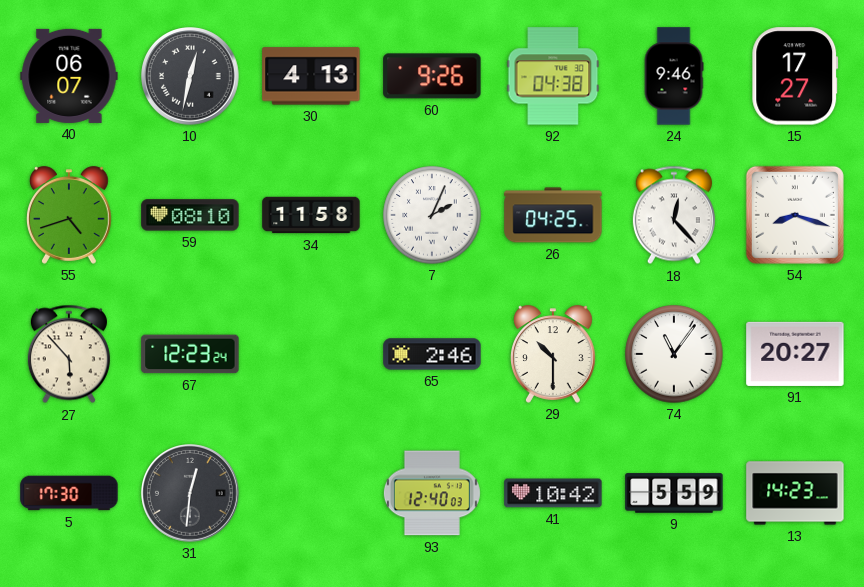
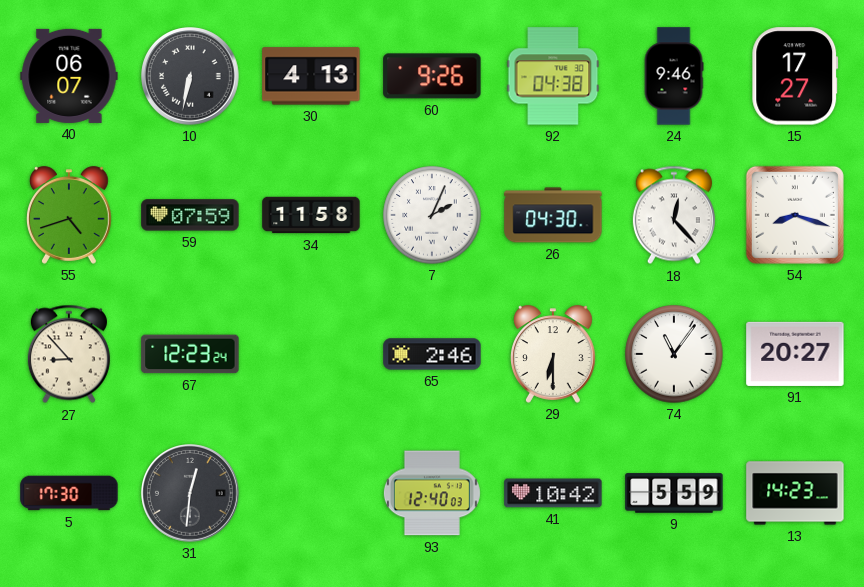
10: 12:32 -> 6:32 (190, 76)
59: 08:10 -> 07:59 (190, 215)
26: 04:25 -> 04:30 (553, 215)
27: 5:53 -> 8:53 (69, 354)
29: 10:30 -> 6:30 (554, 354)
